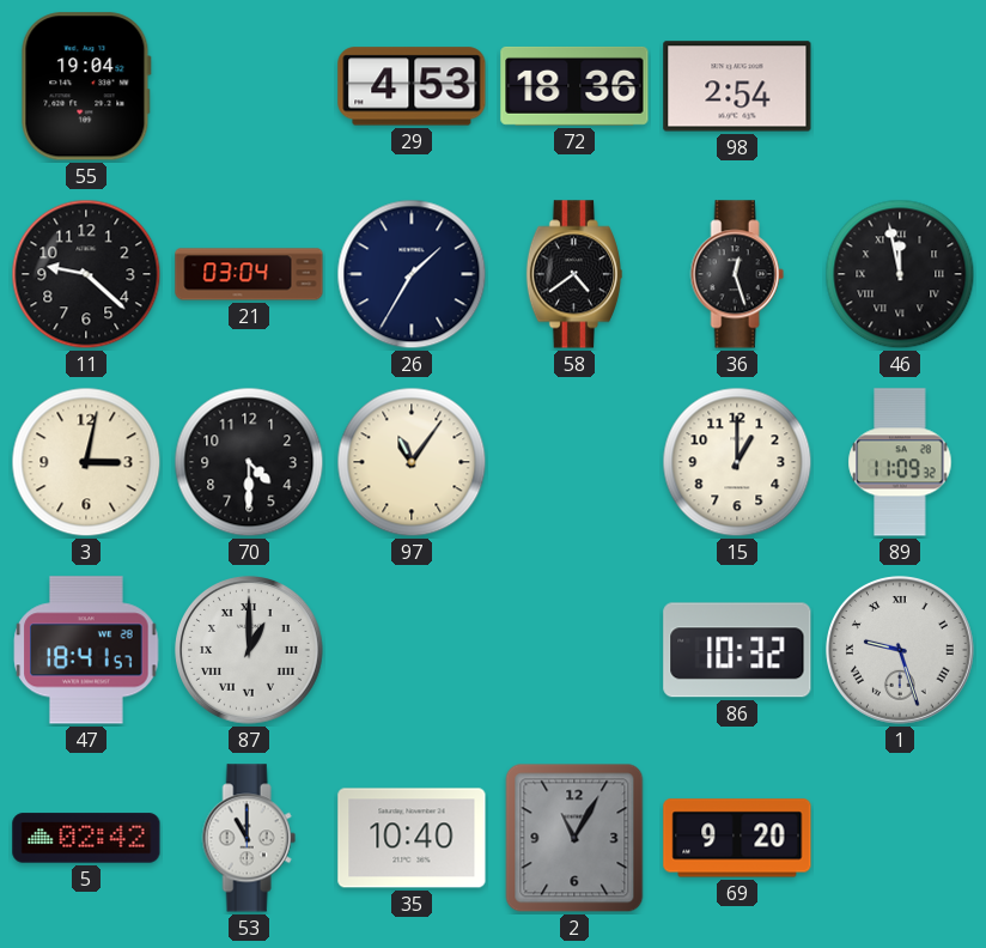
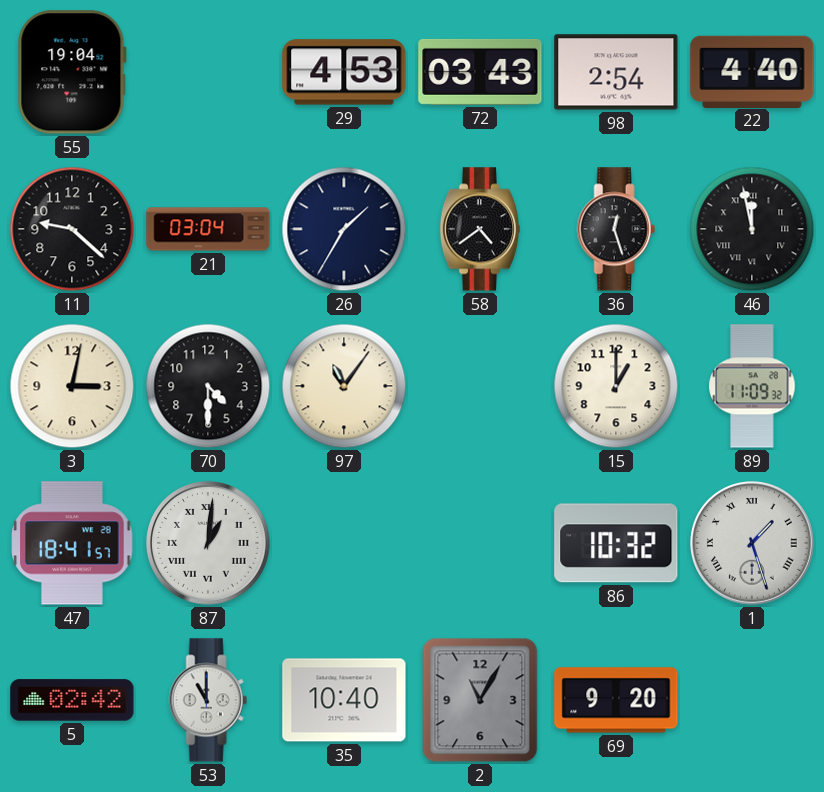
72: 18:36 -> 03:43 (480, 72)
22: none -> 4:40 (752, 71)
87: 1:00 -> 1:01 (209, 544)
1: 9:27 -> 1:27 (753, 544)
